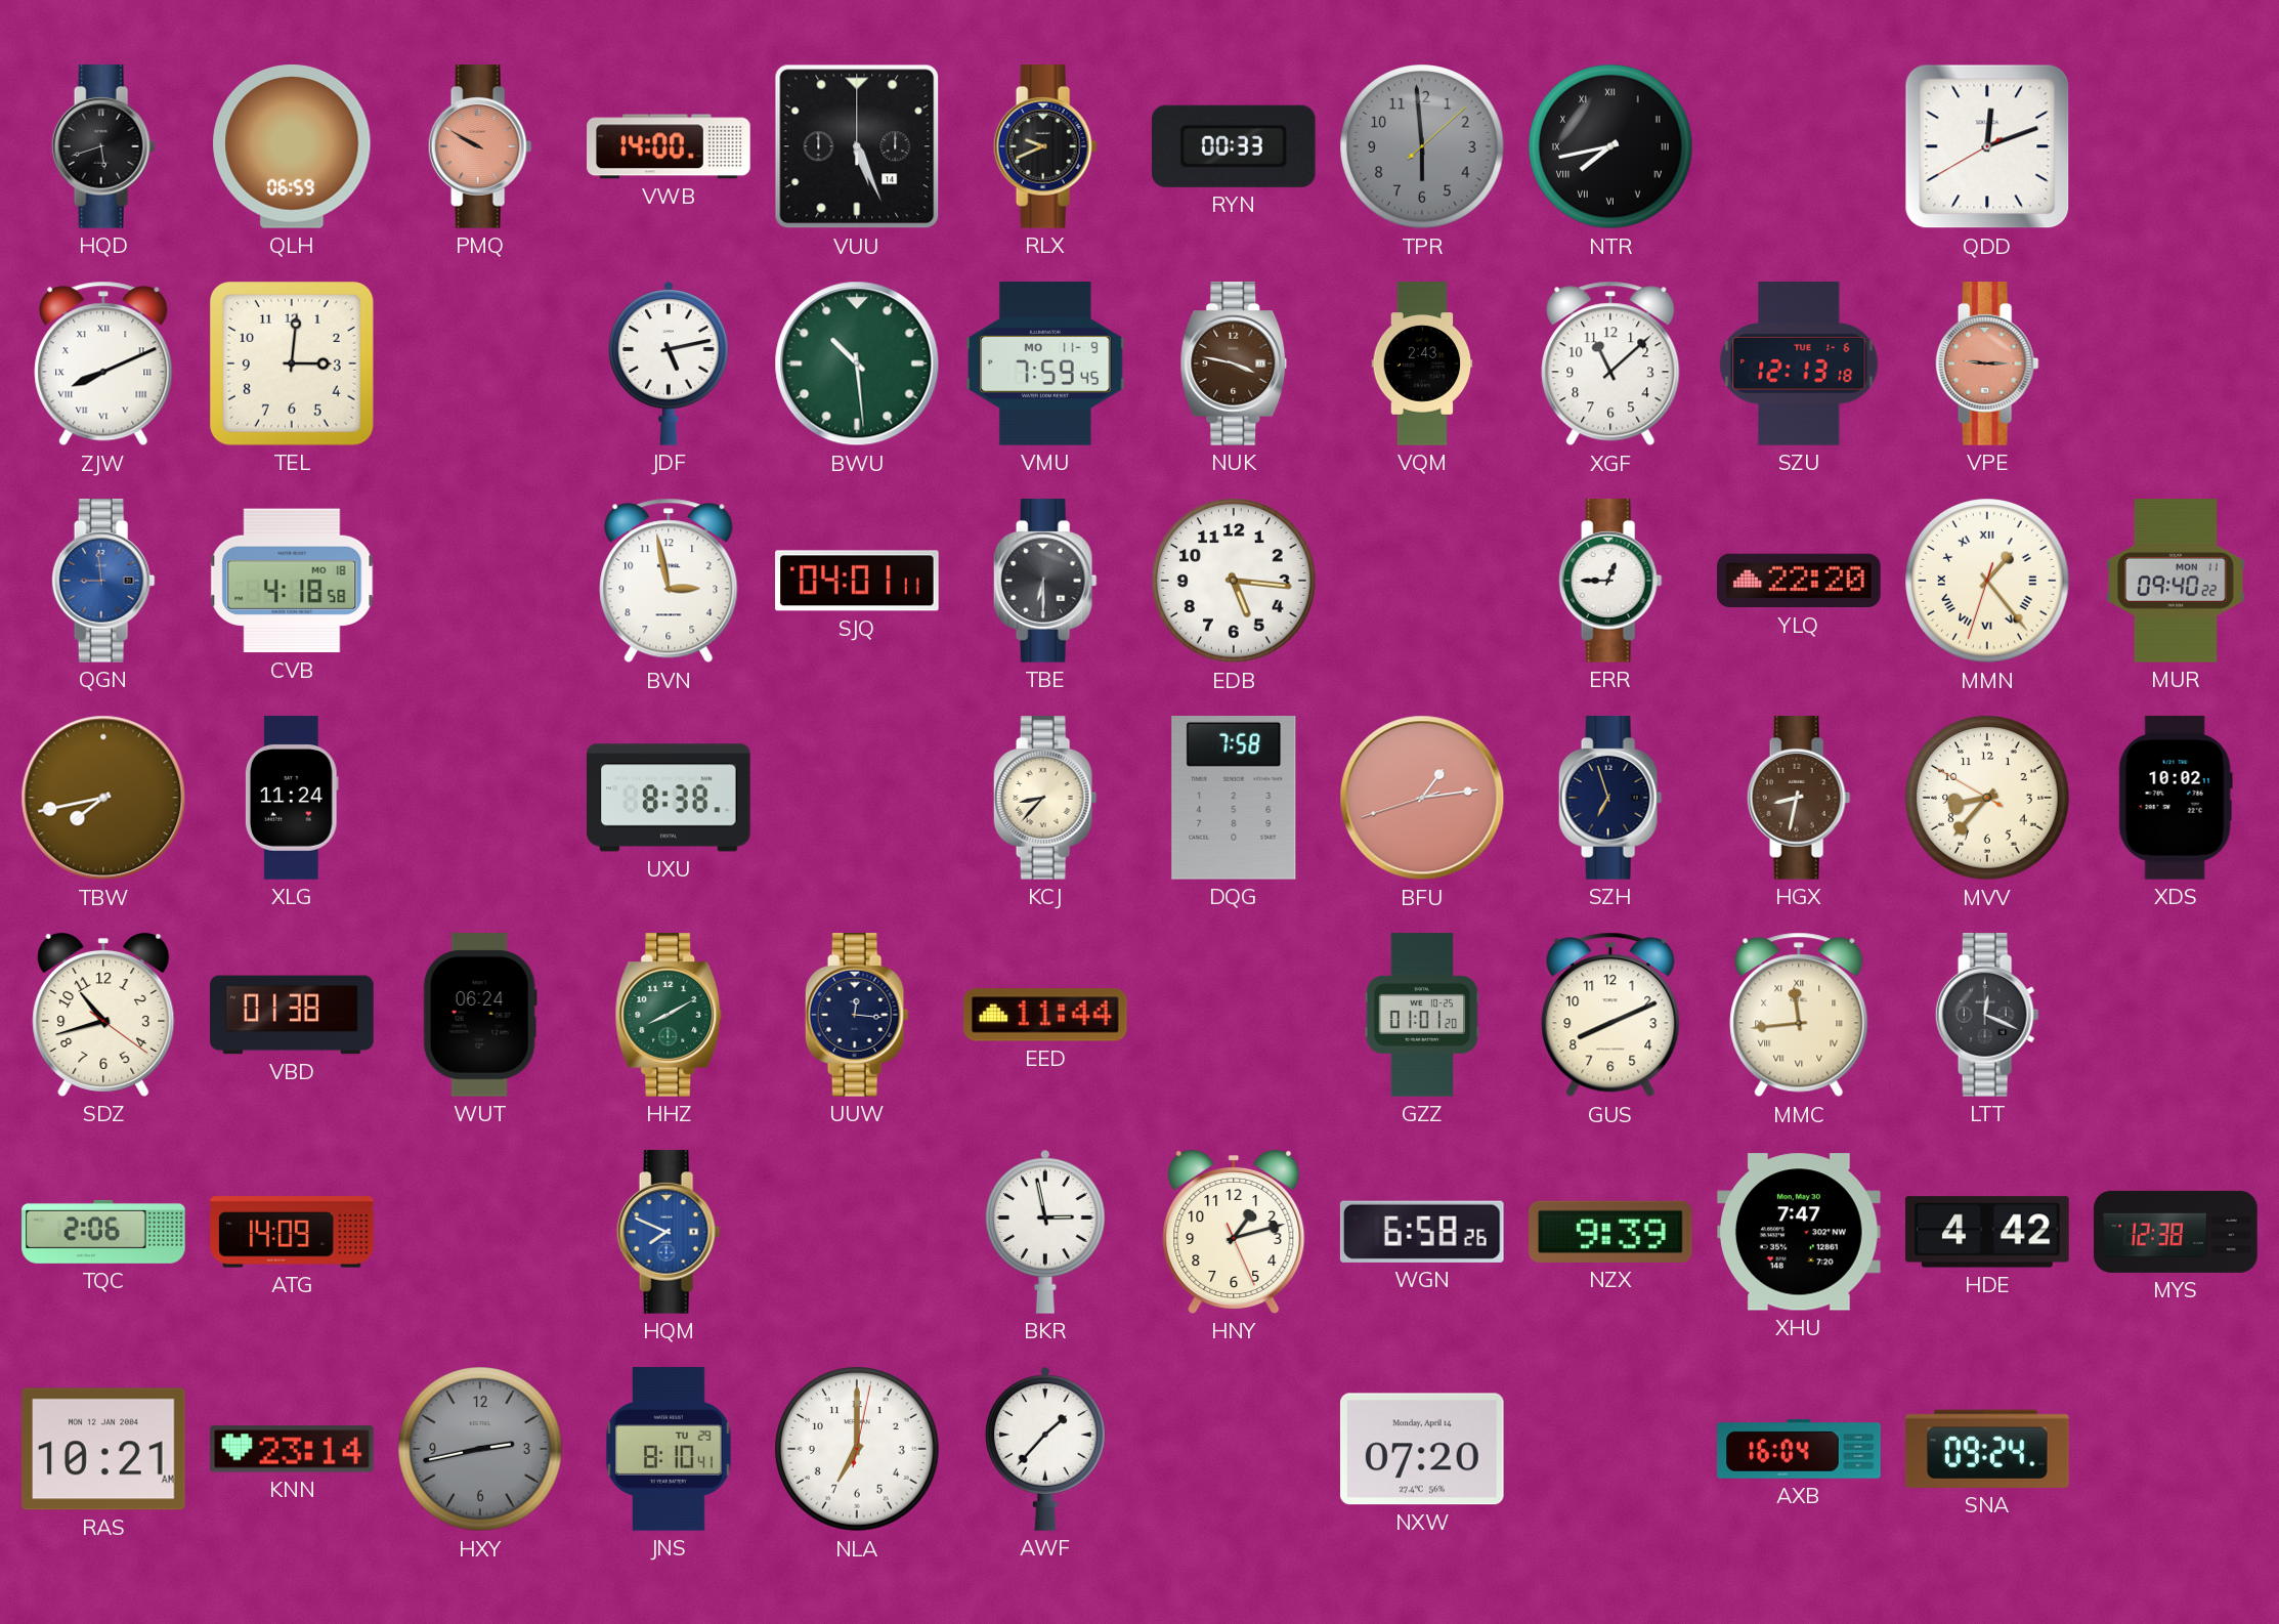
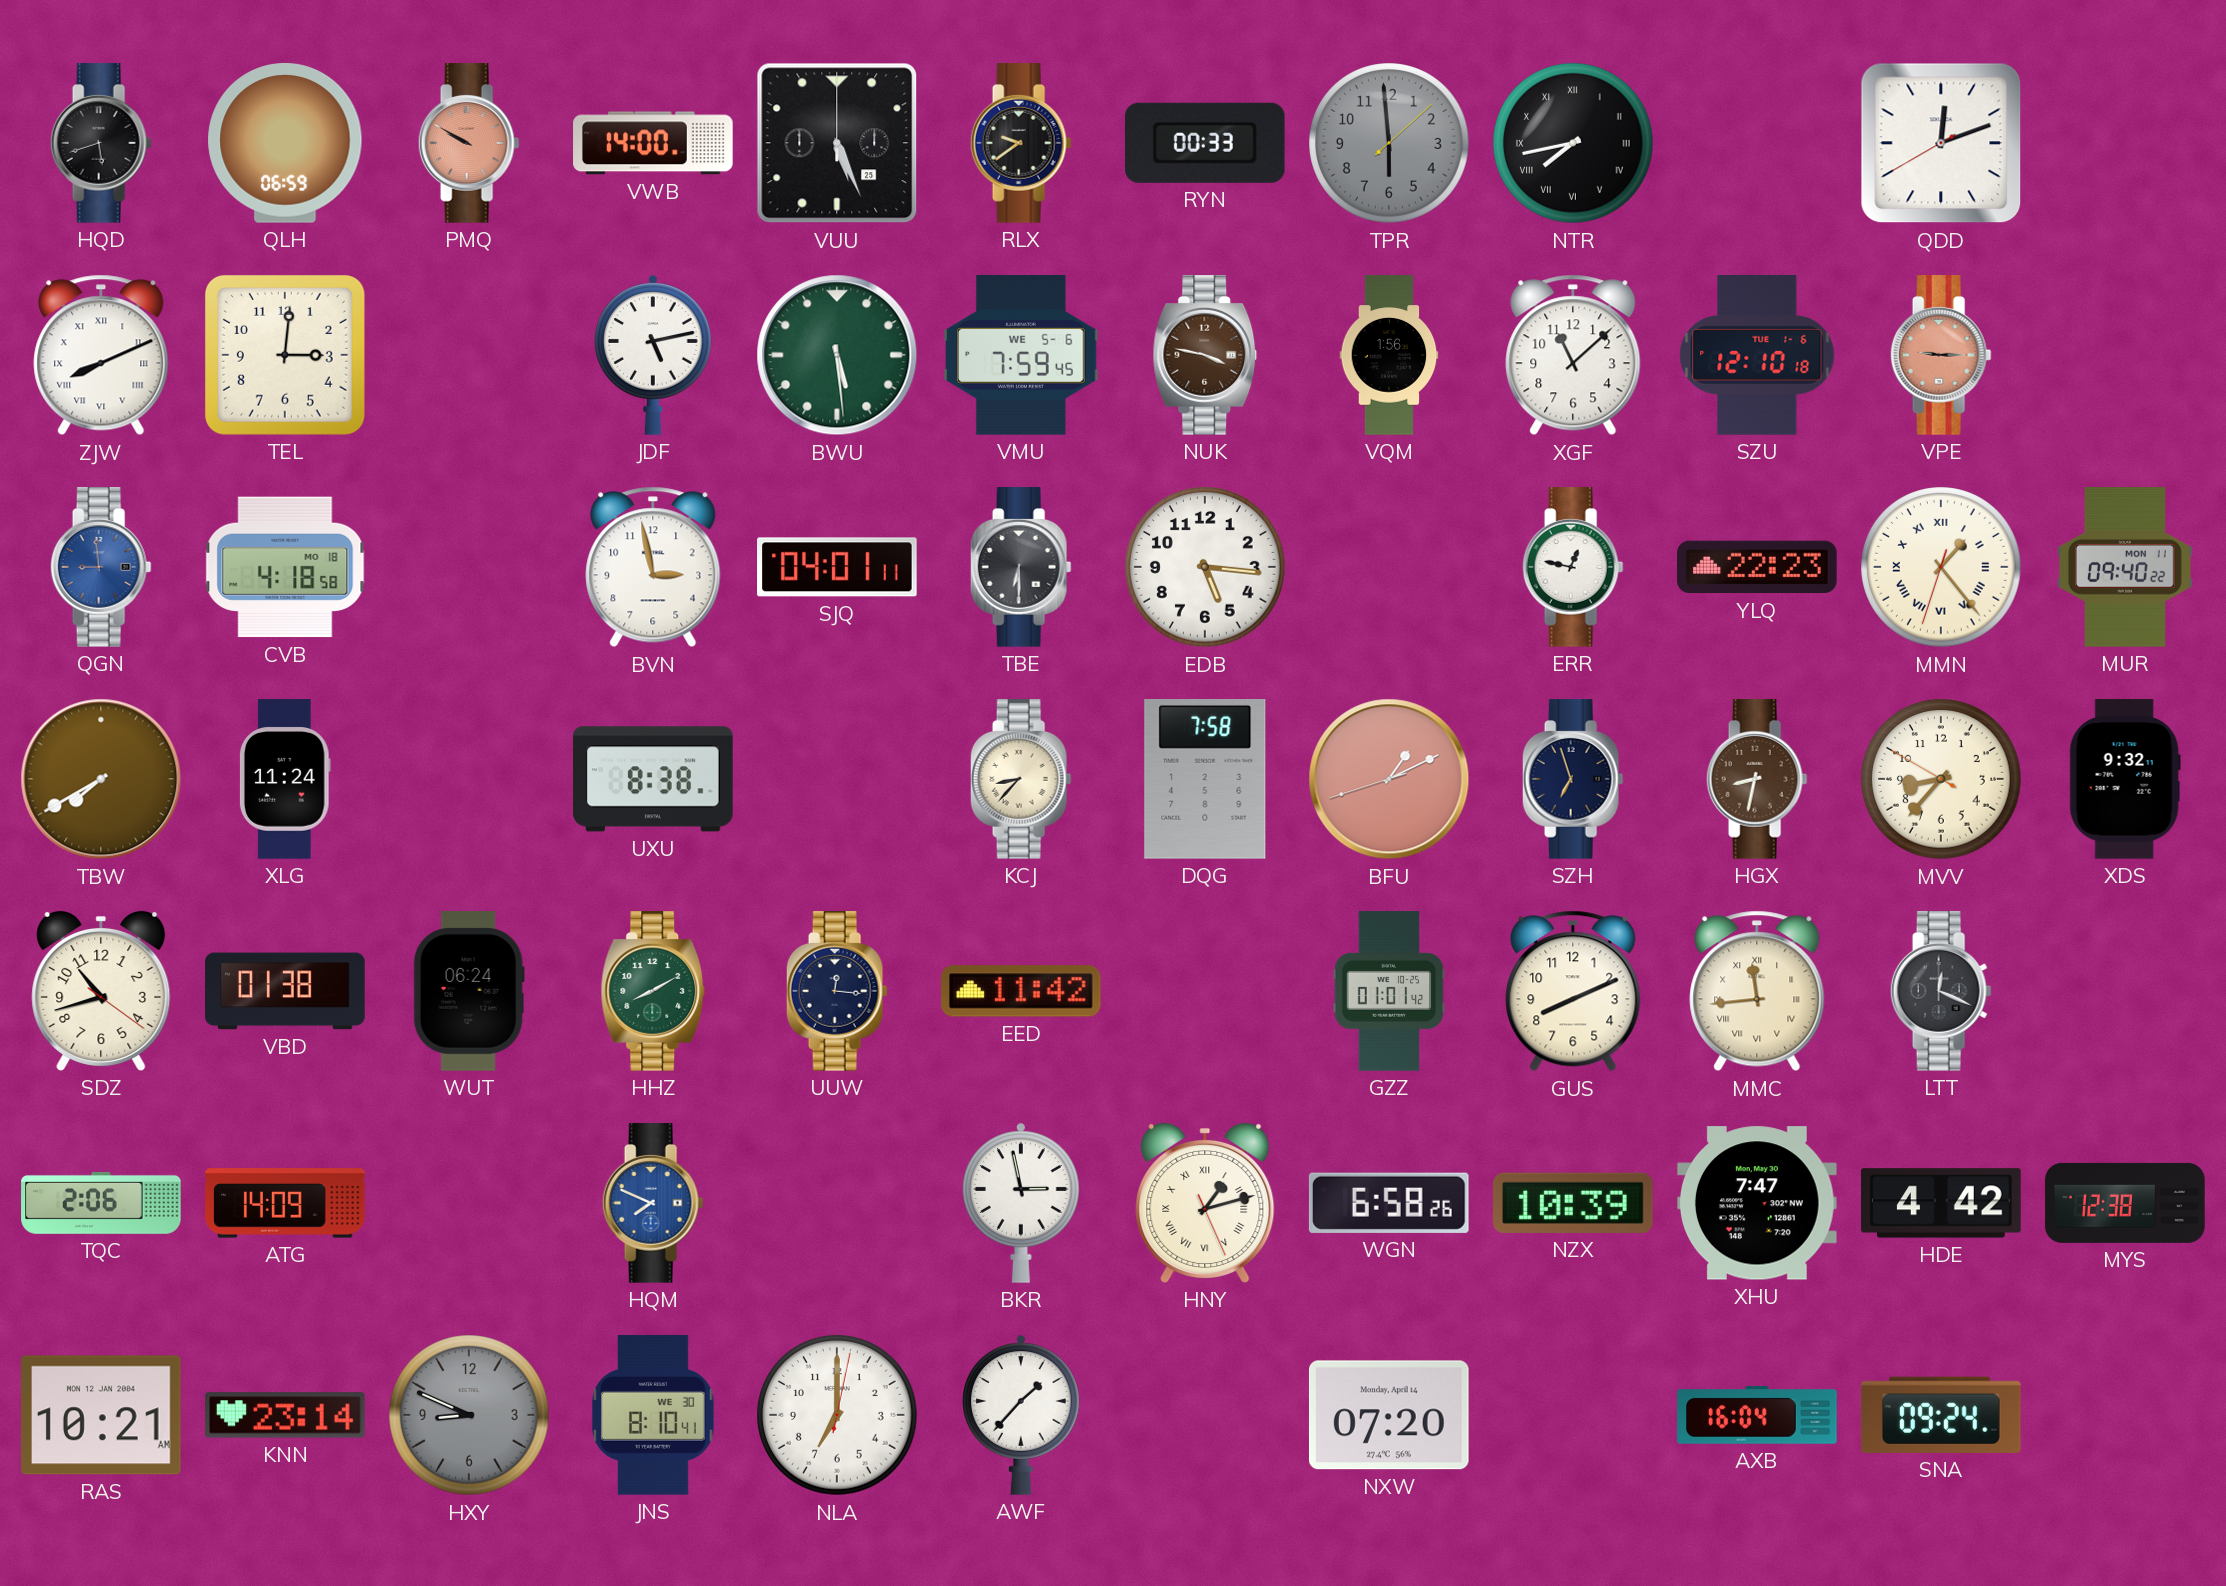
VUU date: 14 -> 25 (837, 143)
RLX: 9:41 -> 9:39 (1021, 143)
BWU: 10:29 -> 5:29 (837, 355)
VMU date: MO 11-9 -> WE 5-6 (1021, 356)
VQM: 2:43 -> 1:56 (1389, 355)
SZU: 12:13 -> 12:10 (1757, 356)
ERR: 12:45 -> 12:47 (1573, 567)
YLQ: 22:20 -> 22:23 (1757, 567)
TBW: 7:43 -> 7:40 (101, 779)
BFU: 1:13 -> 1:10 (1389, 779)
XDS: 10:02 -> 9:32 (2125, 779)
EED: 11:44 -> 11:42 (1022, 991)
GZZ: 01:01:20 -> 01:01:42 (1389, 991)
HNY numerals: Arabic -> Roman (1205, 1203)
NZX: 9:39 -> 10:39 (1574, 1203)
HXY: 2:43 -> 8:49 (469, 1415)
JNS date: TU 29 -> WE 30 (653, 1415)
